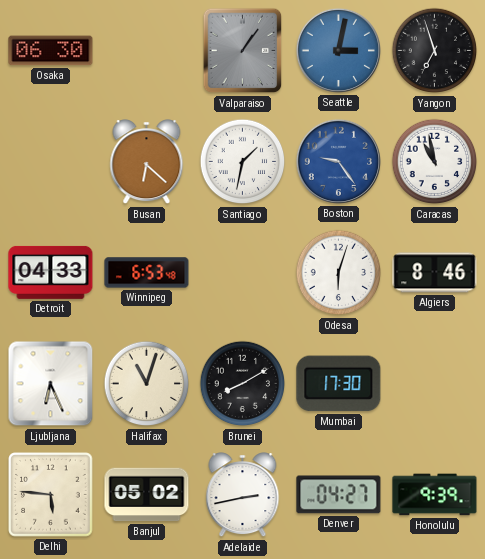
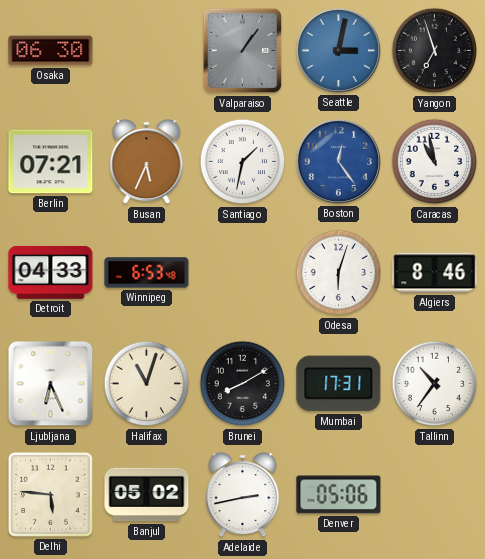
Berlin: none -> 07:21 (51, 162)
Busan: 6:22 -> 5:34 (147, 162)
Boston: 9:24 -> 12:24 (338, 161)
Mumbai: 17:30 -> 17:31 (339, 384)
Tallinn: none -> 10:36 (435, 384)
Denver: 04:27 -> 05:06 (339, 495)
Honolulu: 9:39 -> none (435, 495)
